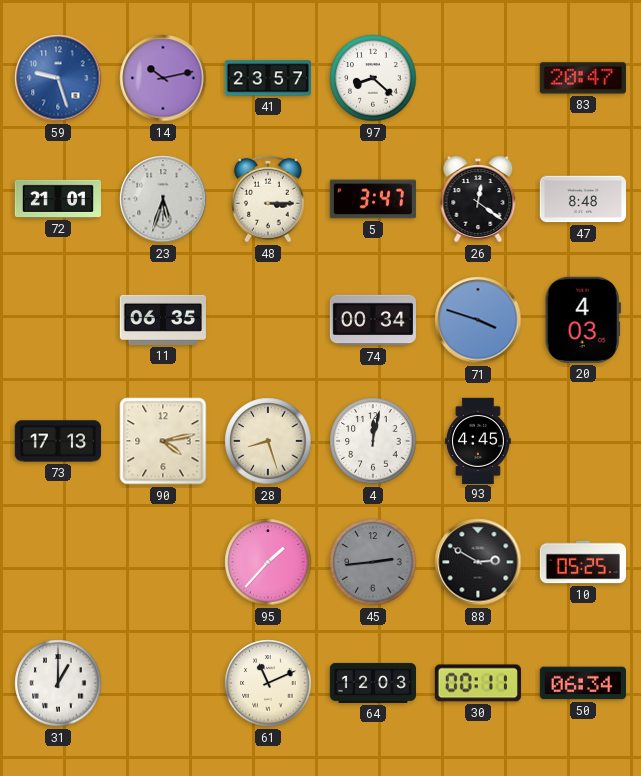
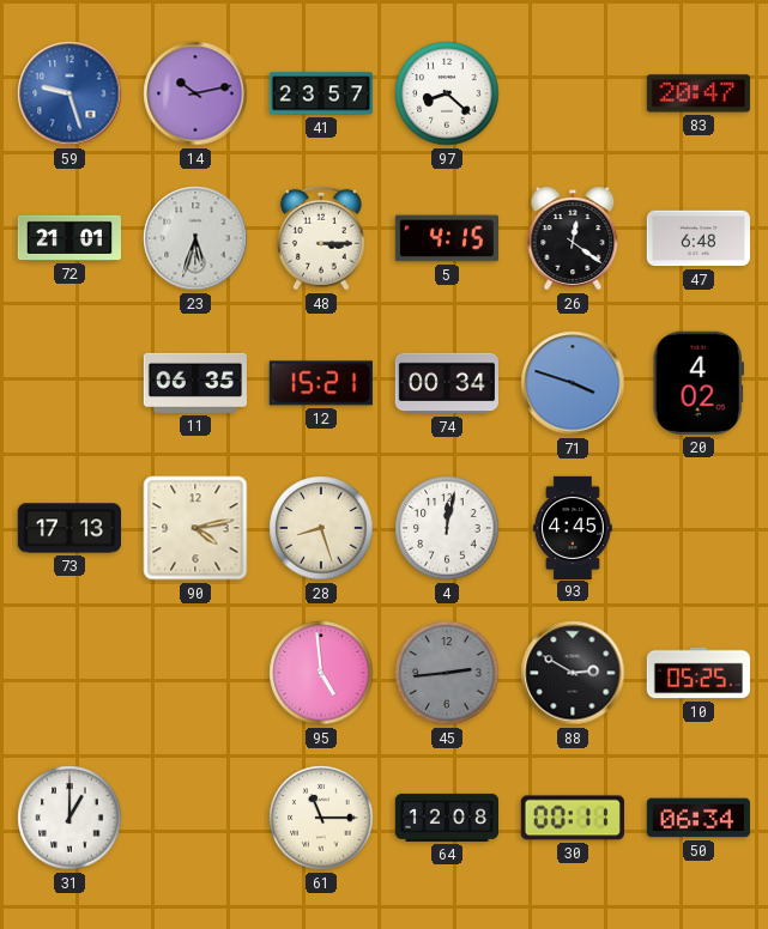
5: 3:47 -> 4:15 (447, 238)
47: 8:48 -> 6:48 (697, 238)
12: none -> 15:21 (321, 383)
20: 4:03 -> 4:02 (699, 383)
95: 1:37 -> 4:59 (321, 673)
61: 11:11 -> 11:15 (321, 818)
64: 12:03 -> 12:08 (446, 818)
